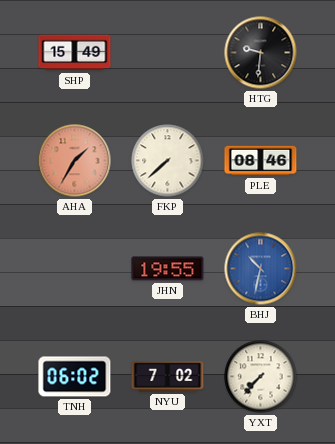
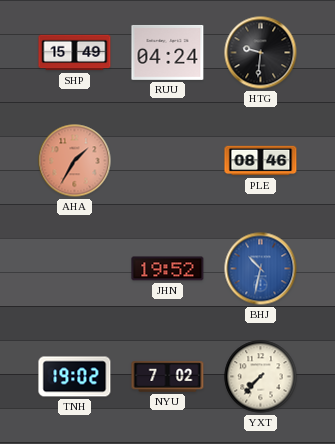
RUU: none -> 04:24 (168, 52)
FKP: 7:38 -> none (168, 161)
JHN: 19:55 -> 19:52 (168, 269)
TNH: 06:02 -> 19:02 (75, 377)
